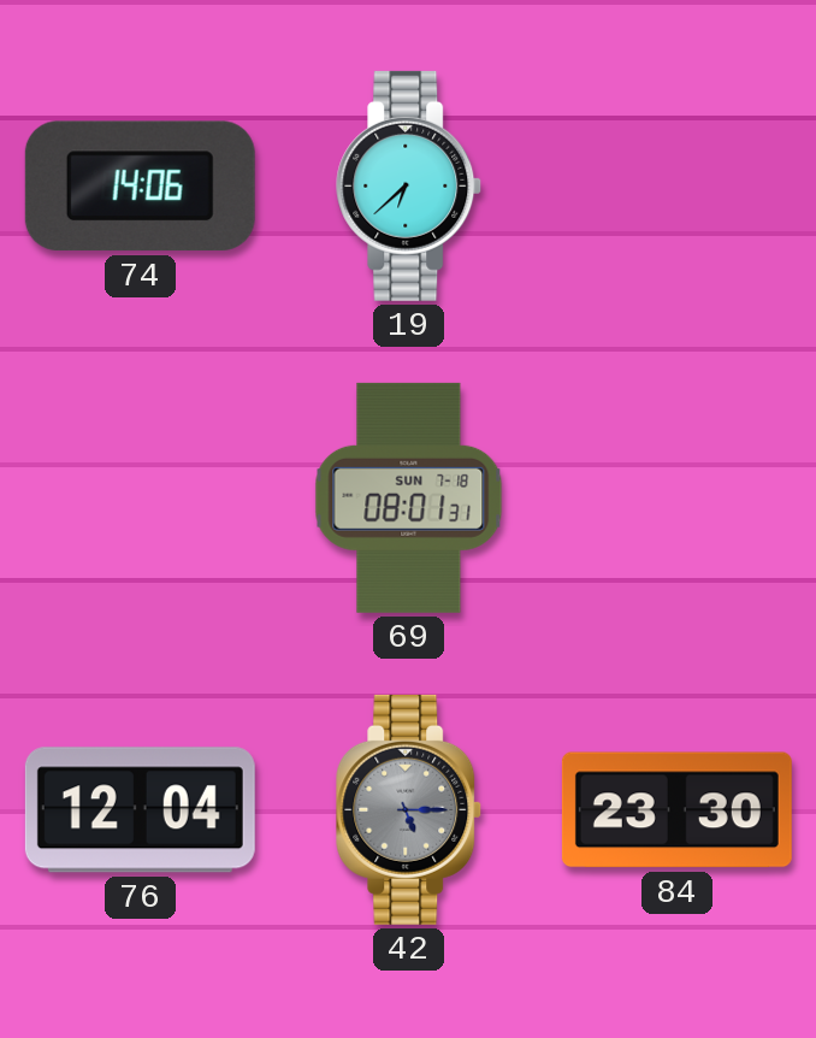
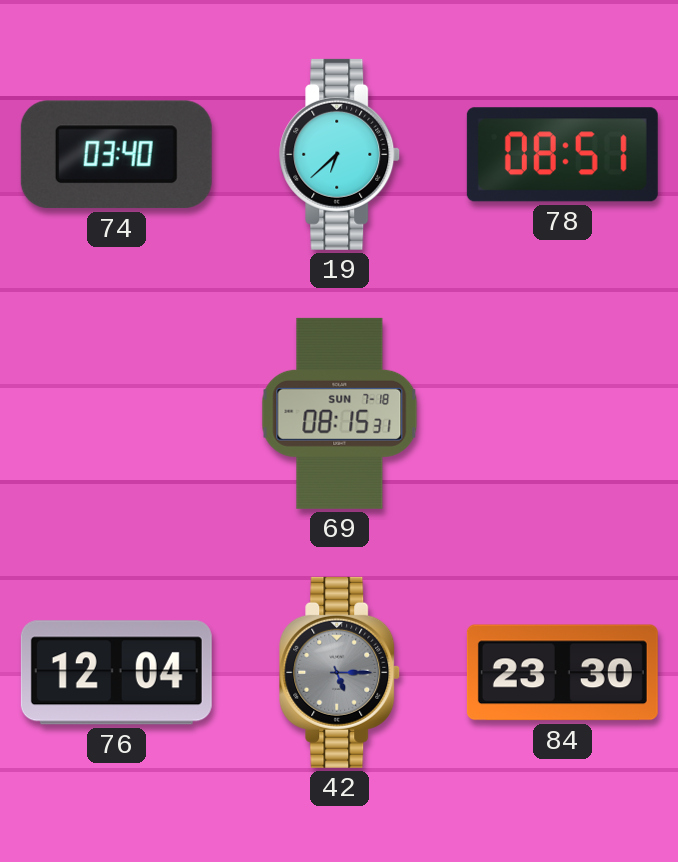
74: 14:06 -> 03:40 (116, 155)
78: none -> 08:51 (562, 155)
69: 08:01 -> 08:15 (340, 413)
